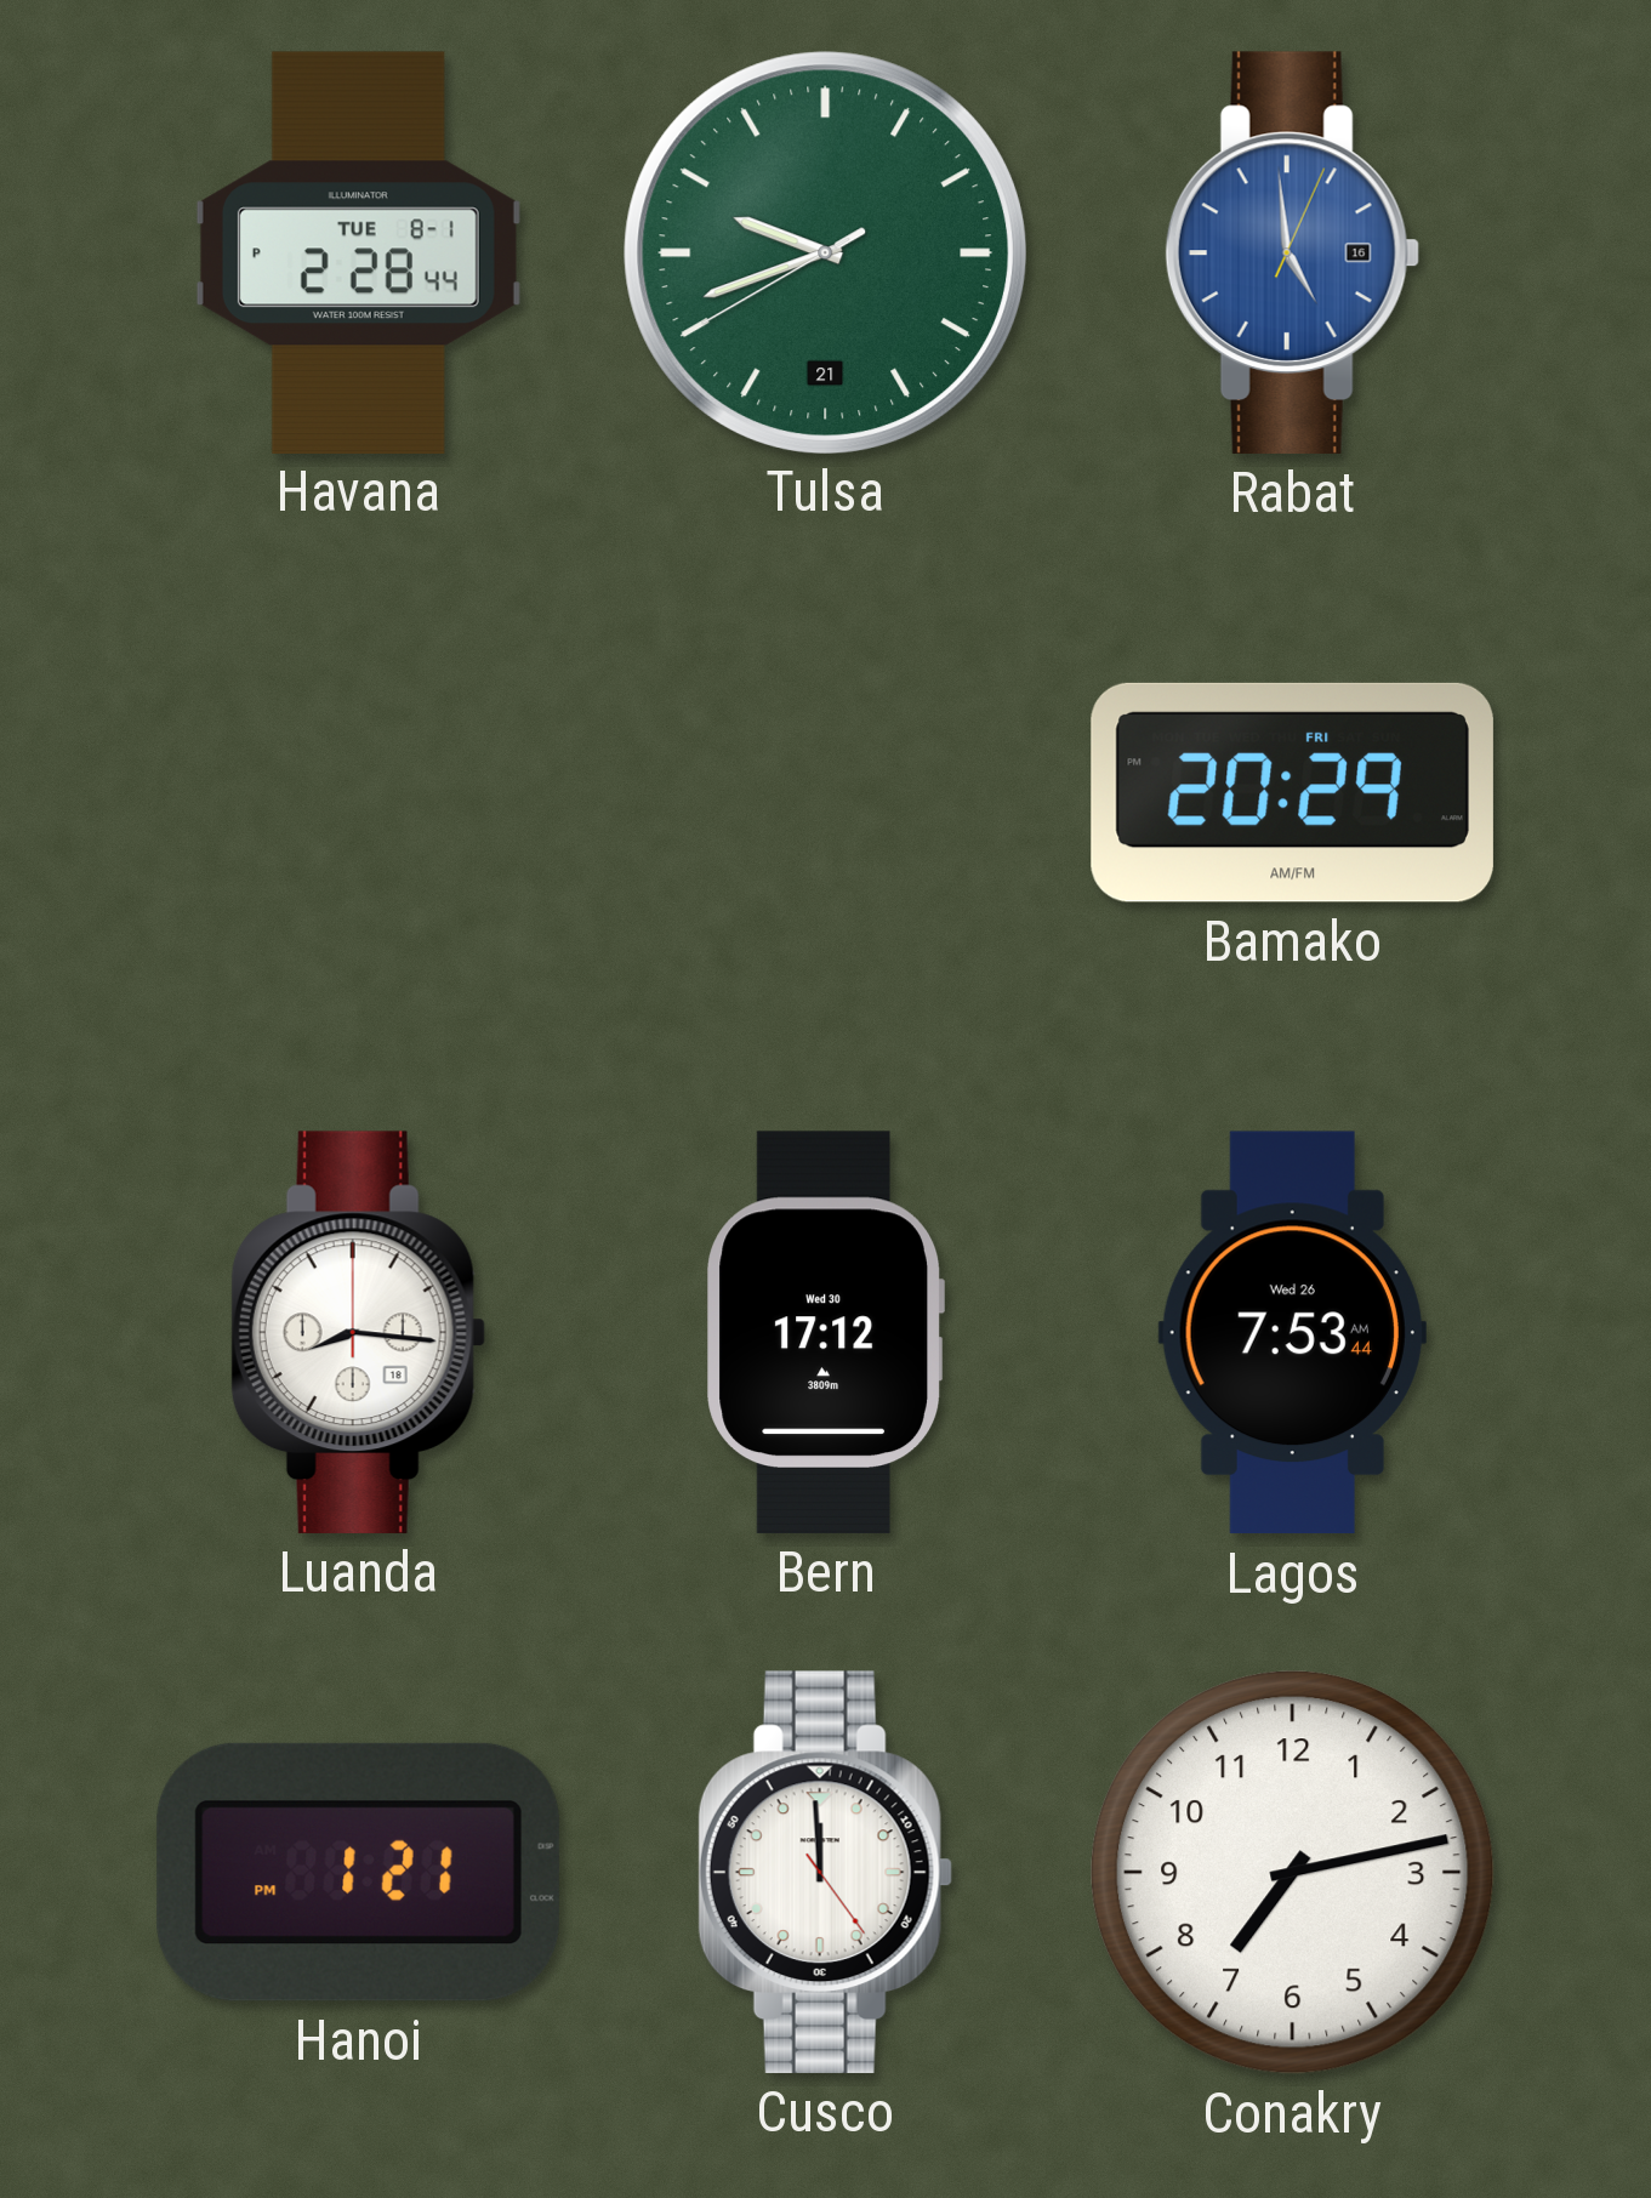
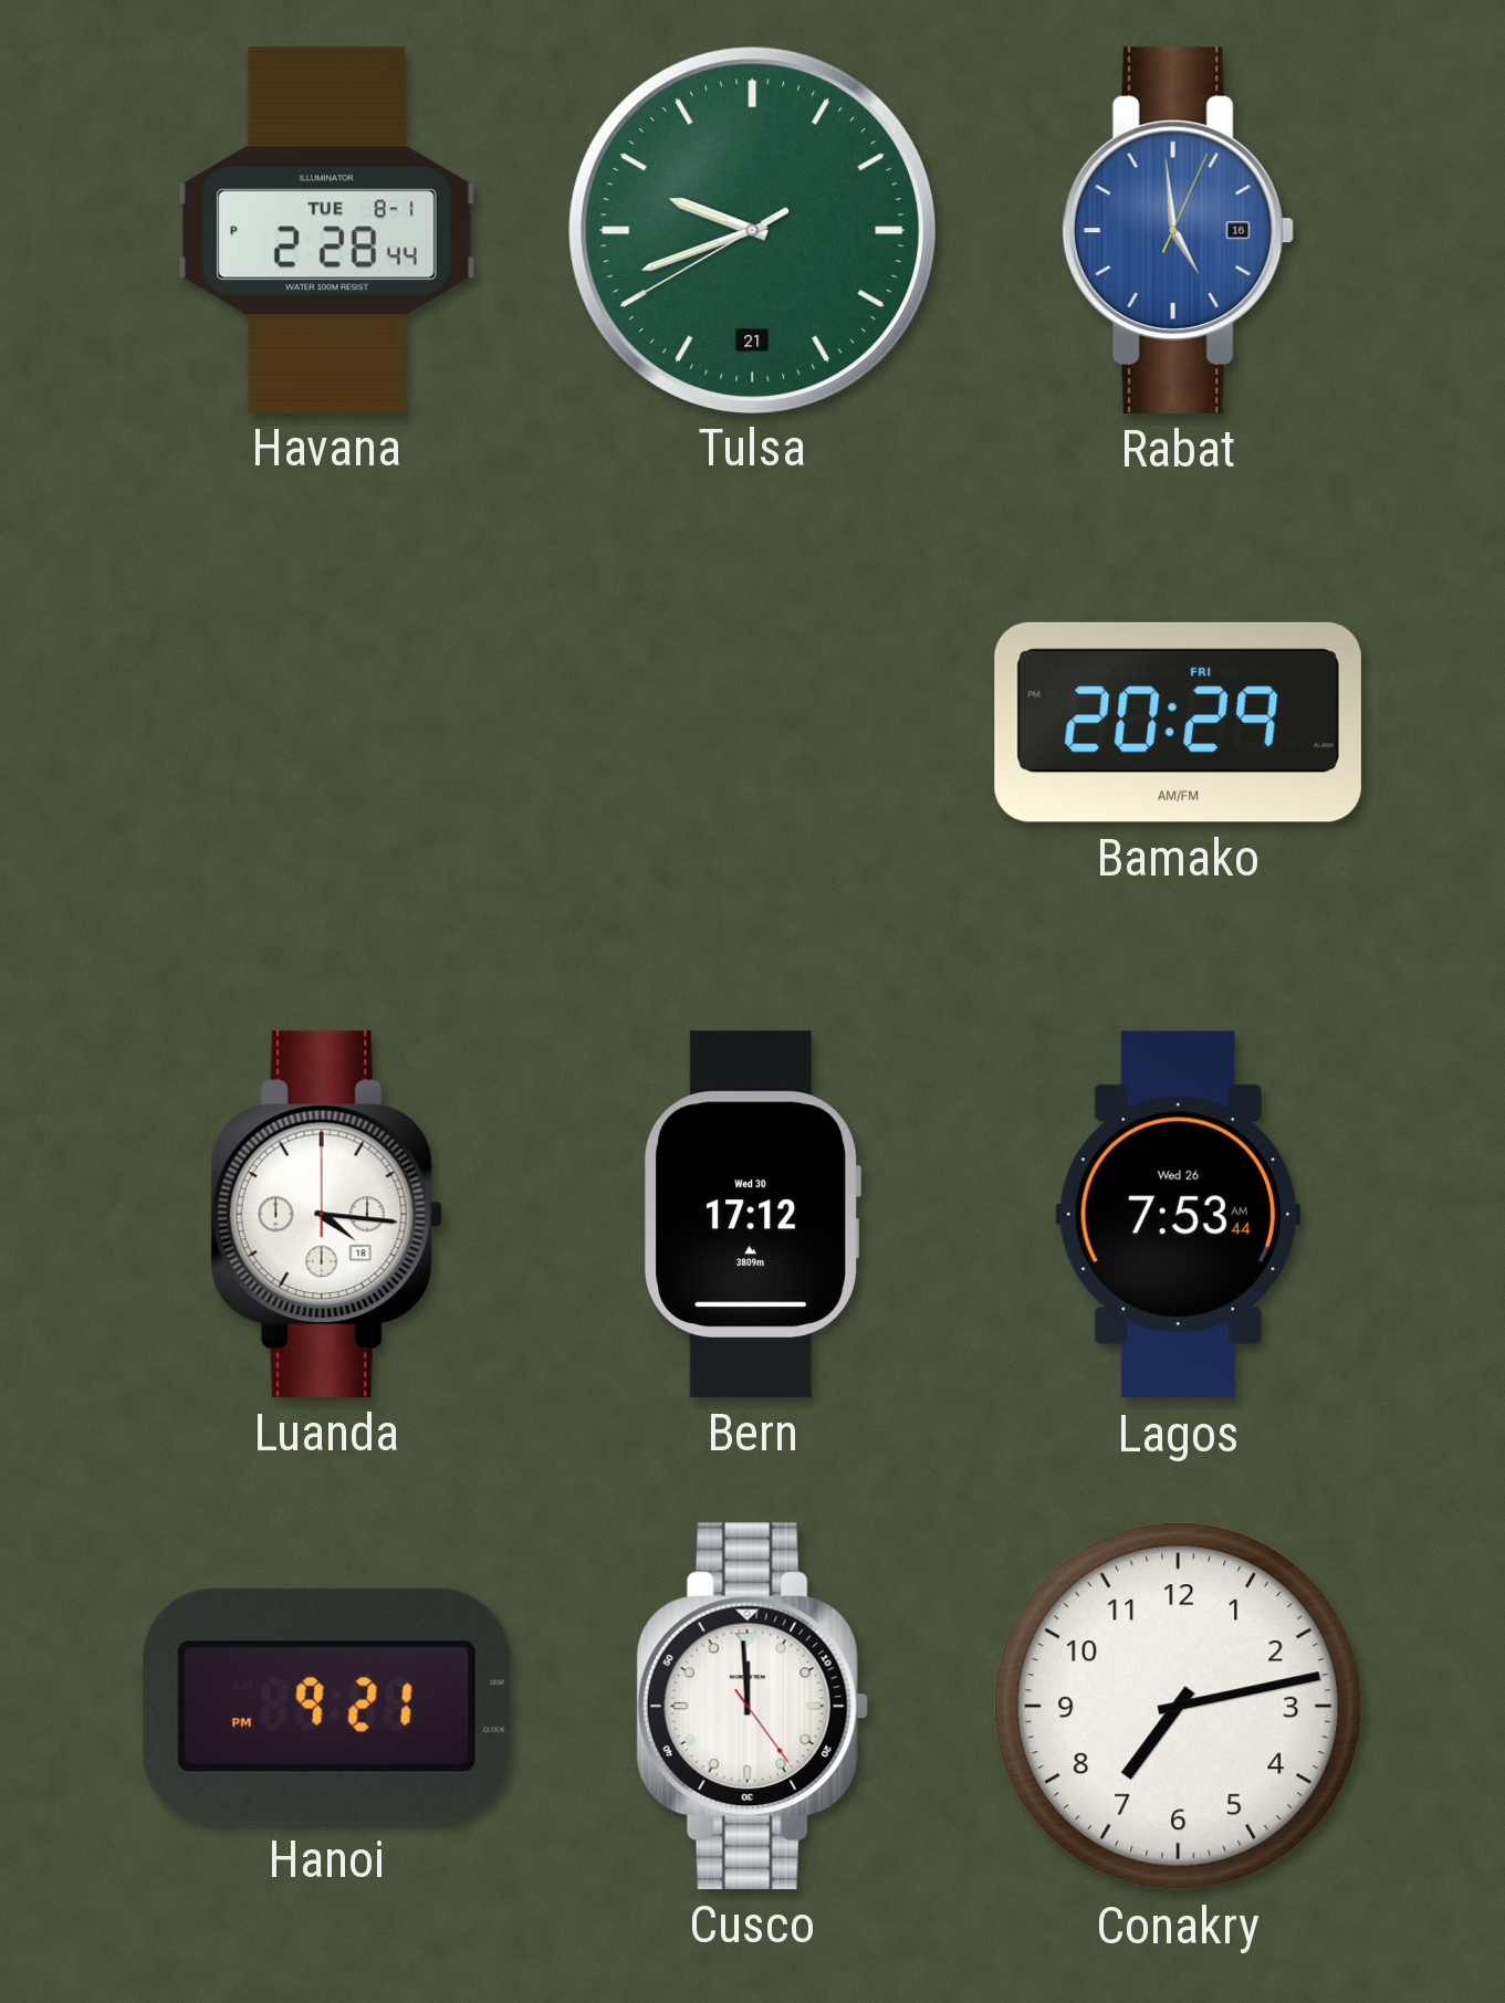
Luanda: 8:16 -> 4:16 (326, 1214)
Hanoi: 1:21 -> 9:21 (326, 1706)
